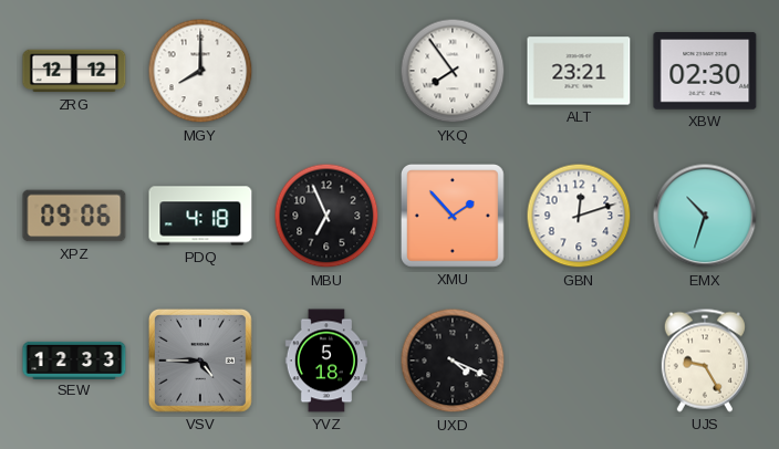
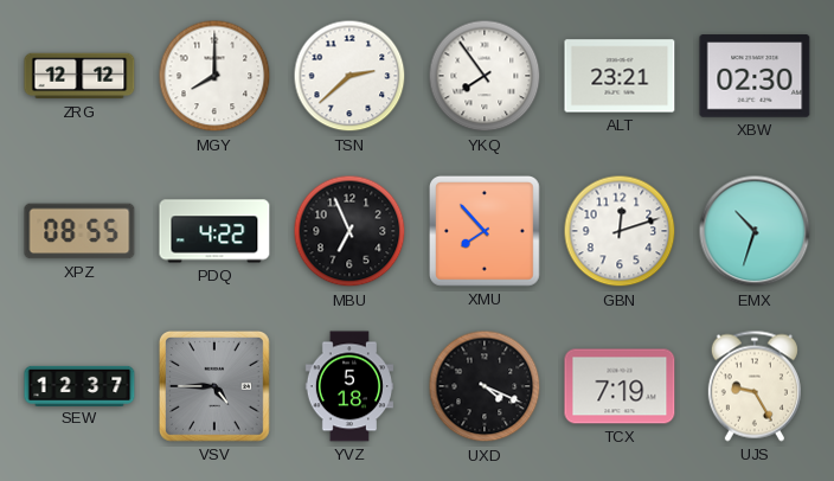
TSN: none -> 2:38 (349, 76)
XPZ: 09:06 -> 08:55 (79, 231)
PDQ: 4:18 -> 4:22 (214, 231)
XMU: 1:53 -> 7:53 (485, 231)
SEW: 12:33 -> 12:37 (79, 385)
TCX: none -> 7:19 (620, 386)
